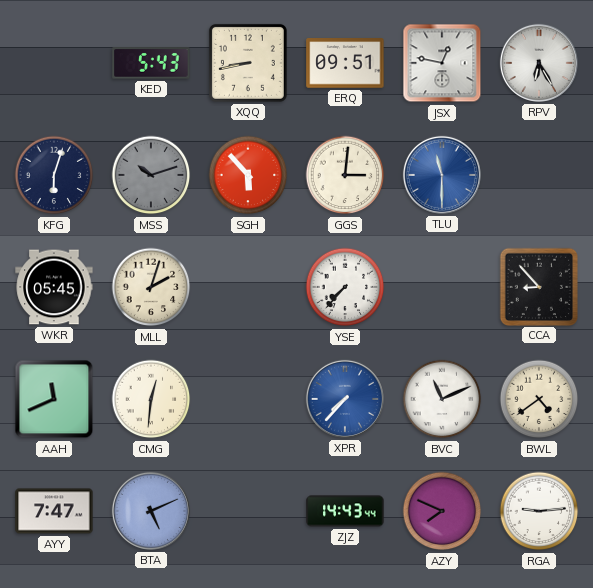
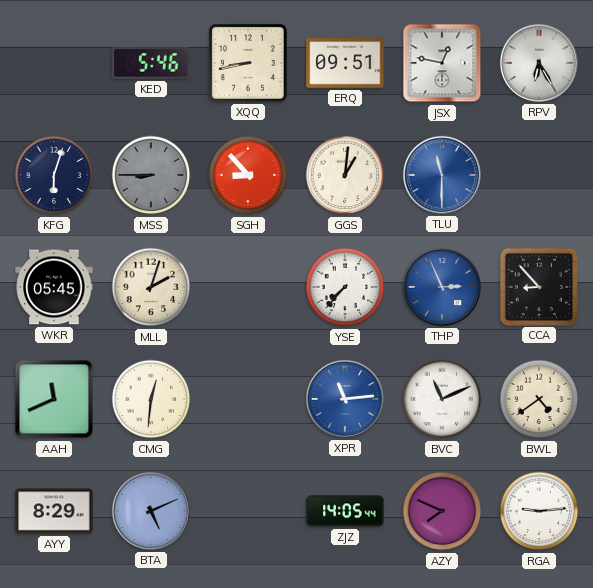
KED: 5:43 -> 5:46 (151, 63)
MSS: 10:12 -> 8:45 (151, 175)
SGH: 5:53 -> 8:53 (248, 175)
GGS: 3:01 -> 1:01 (345, 175)
THP: none -> 2:56 (442, 287)
XPR: 7:37 -> 11:14 (345, 399)
AYY: 7:47 -> 8:29 (54, 511)
ZJZ: 14:43 -> 14:05 (345, 511)
